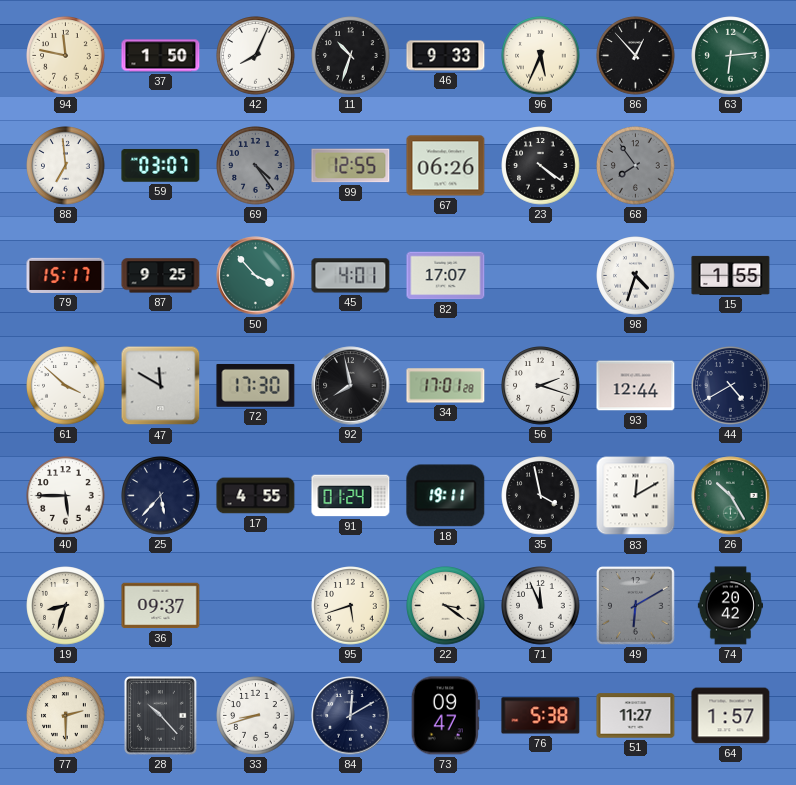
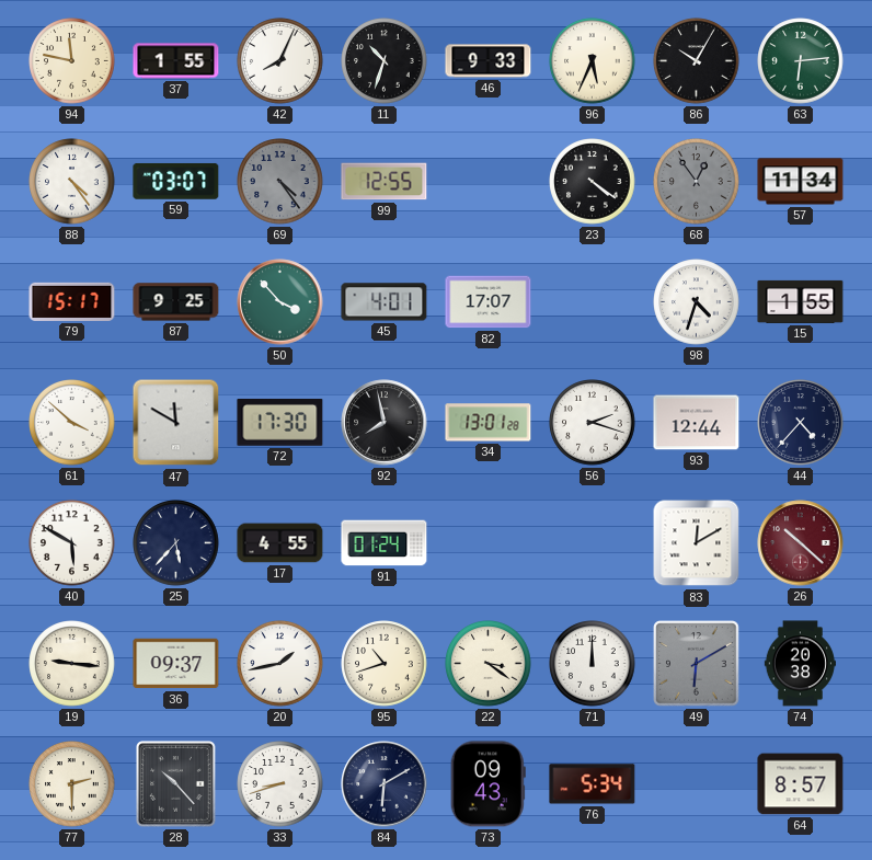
37: 1:50 -> 1:55 (176, 61)
86: 12:53 -> 10:05 (697, 61)
88: 6:59 -> 4:24 (72, 182)
67: 06:26 -> none (446, 166)
68: 7:54 -> 12:54 (697, 182)
57: none -> 11:34 (801, 182)
34: 17:01 -> 13:01 (489, 423)
44: 4:40 -> 4:37 (801, 423)
40: 5:45 -> 5:50 (72, 543)
18: 19:11 -> none (446, 496)
35: 3:58 -> none (541, 496)
26: 10:25 -> 10:22 (801, 543)
26 dial: green -> burgundy (801, 543)
19: 8:33 -> 9:16 (72, 664)
20: none -> 1:43 (280, 664)
95: 5:42 -> 10:42 (385, 664)
71: 11:56 -> 12:00 (593, 664)
74: 20:42 -> 20:38 (800, 664)
84: 12:10 -> 6:10 (385, 784)
73: 09:47 -> 09:43 (487, 784)
76: 5:38 -> 5:34 (593, 784)
51: 11:27 -> none (636, 716)
64: 1:57 -> 8:57 (801, 784)
